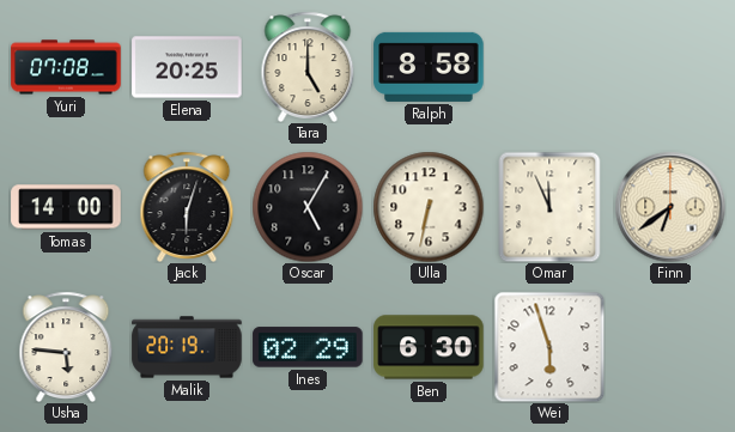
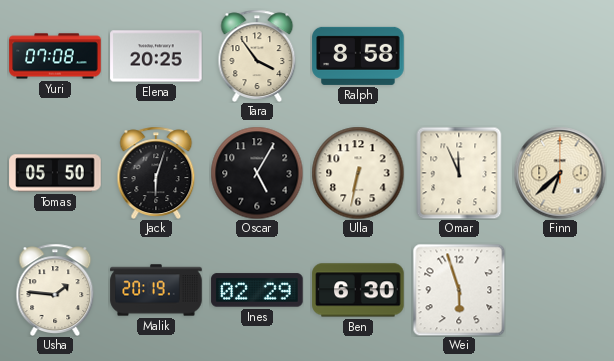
Tara: 5:00 -> 3:54 (257, 55)
Tomas: 14:00 -> 05:50 (55, 173)
Finn: 6:39 -> 6:38 (560, 173)
Usha: 5:46 -> 1:46 (55, 289)
